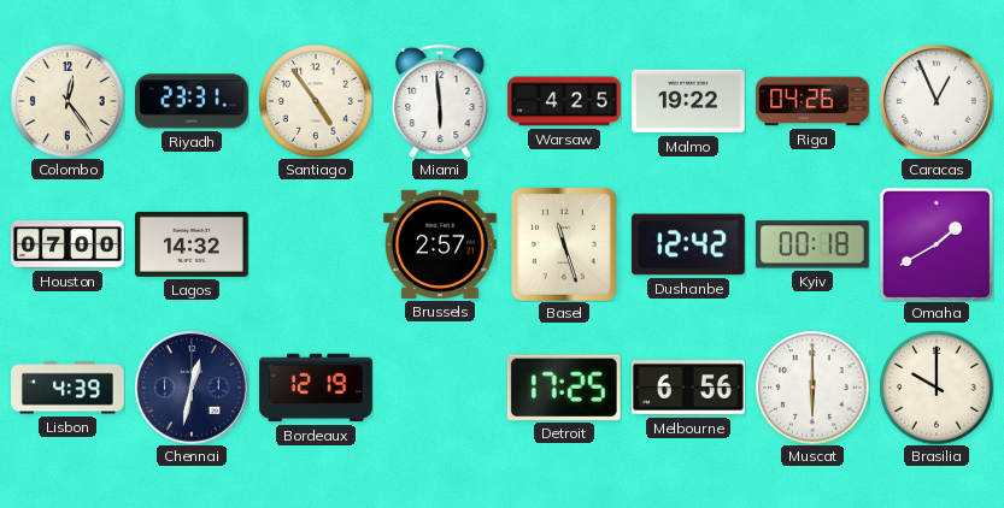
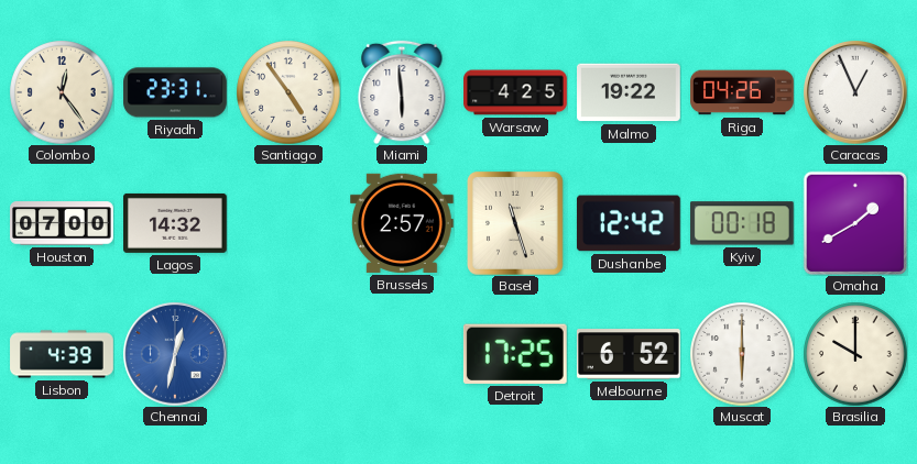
Chennai dial: navy -> blue (175, 354)
Bordeaux: 12:19 -> none (317, 388)
Melbourne: 6:56 -> 6:52 (629, 354)
